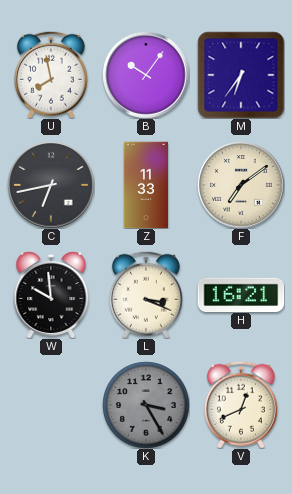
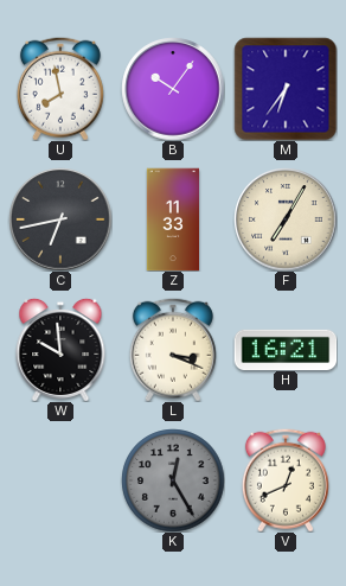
F: 7:09 -> 7:05 (286, 219)
K: 3:25 -> 12:25 (173, 480)
